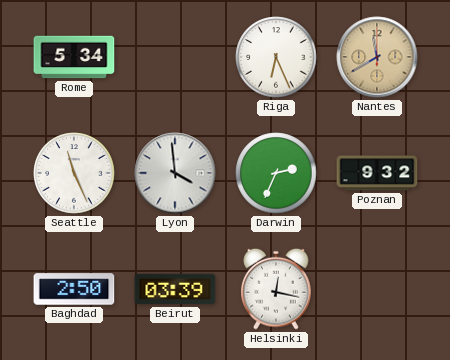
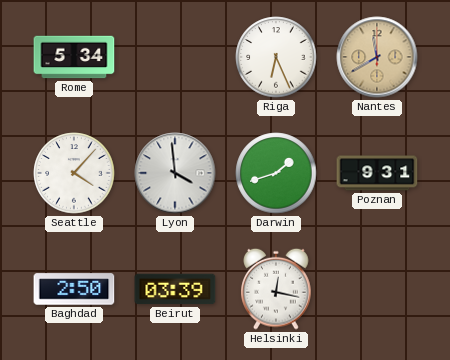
Seattle: 11:26 -> 4:07 (74, 173)
Darwin: 2:34 -> 1:42 (276, 173)
Poznan: 9:32 -> 9:31 (377, 173)
